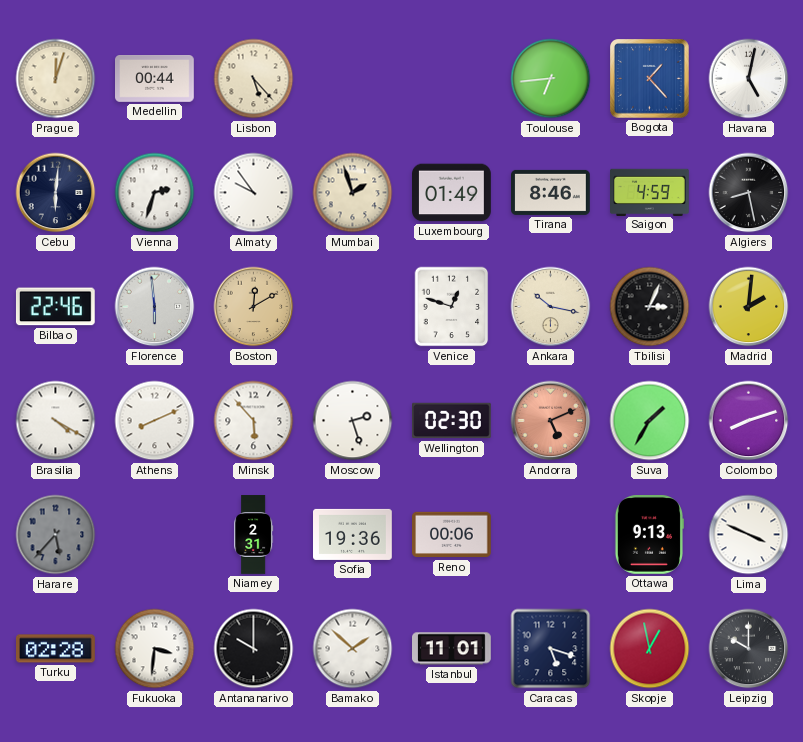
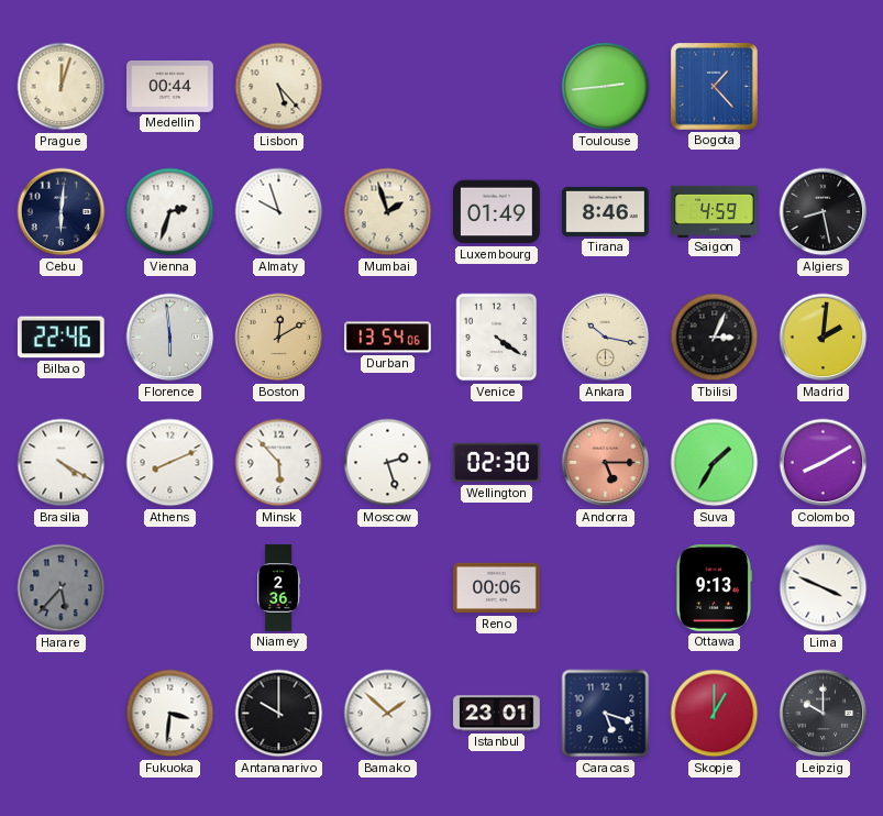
Toulouse: 6:44 -> 2:44 (606, 87)
Havana: 5:02 -> none (749, 79)
Almaty: 9:54 -> 9:57 (279, 212)
Durban: none -> 13:54 (388, 338)
Venice: 12:48 -> 4:21 (497, 338)
Andorra: 5:11 -> 5:15 (606, 463)
Colombo: 8:12 -> 8:10 (824, 463)
Niamey: 2:31 -> 2:36 (279, 588)
Sofia: 19:36 -> none (353, 534)
Turku: 02:28 -> none (56, 649)
Istanbul: 11:01 -> 23:01 (497, 714)
Skopje: 12:58 -> 1:00 (715, 714)
